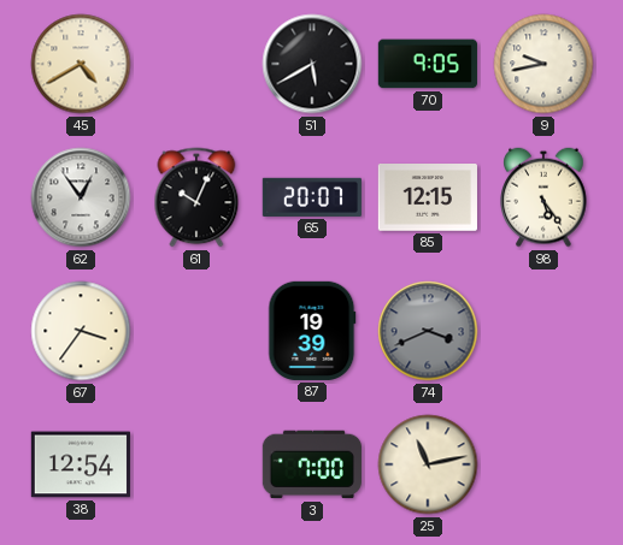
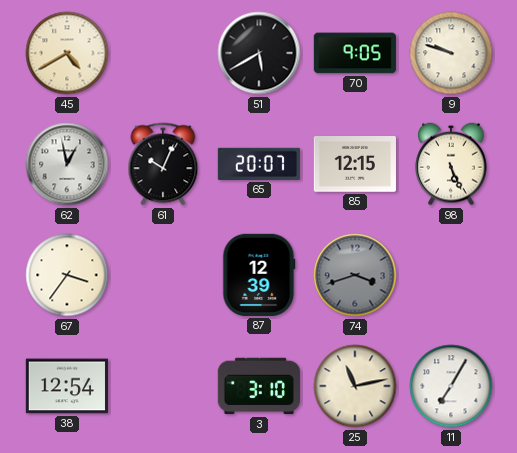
9: 9:43 -> 9:48 (451, 53)
62: 12:54 -> 12:58 (67, 164)
98: 5:24 -> 5:26 (451, 164)
87: 19:39 -> 12:39 (259, 275)
74: 3:41 -> 3:42 (355, 275)
3: 7:00 -> 3:10 (259, 386)
11: none -> 7:05 (451, 386)
